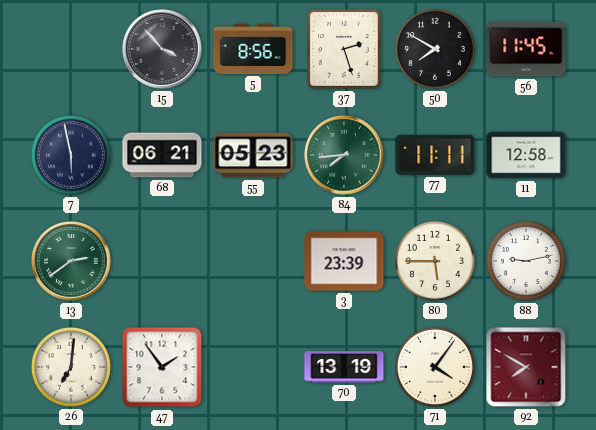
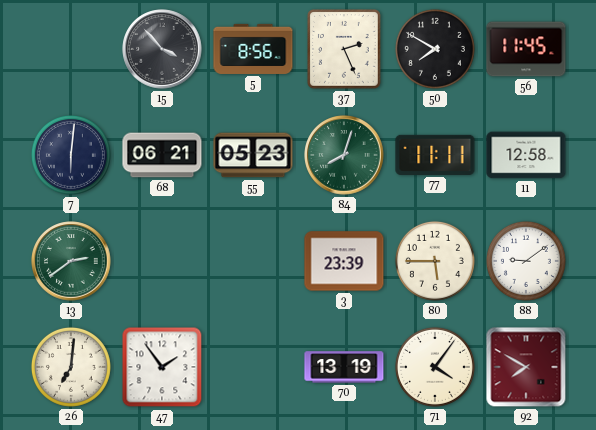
37: 2:27 -> 2:26 (345, 50)
7: 5:58 -> 6:01 (71, 155)
84: 7:44 -> 8:03 (344, 155)
88: 9:13 -> 9:09 (526, 261)
